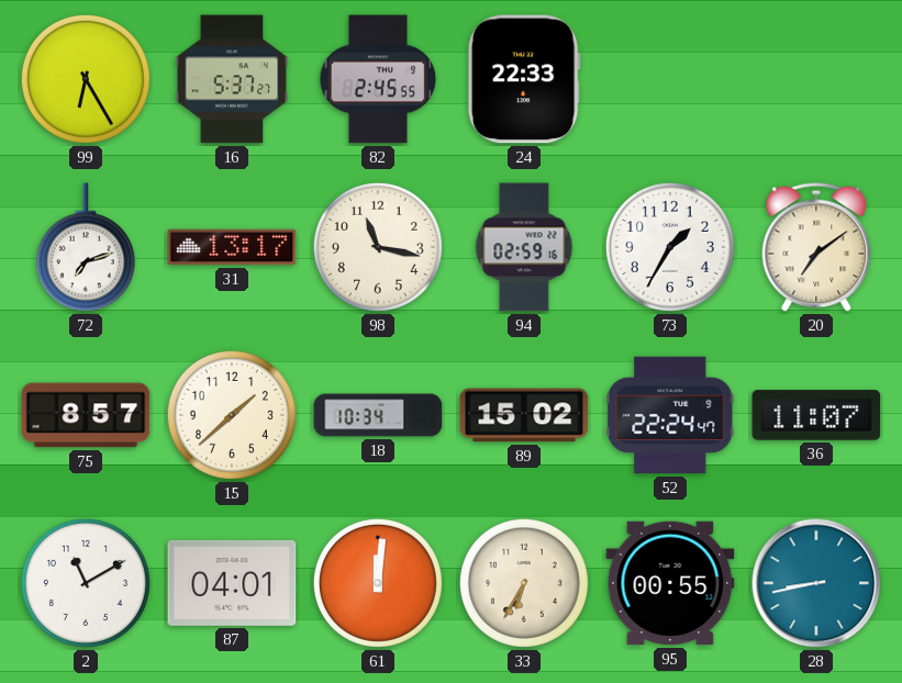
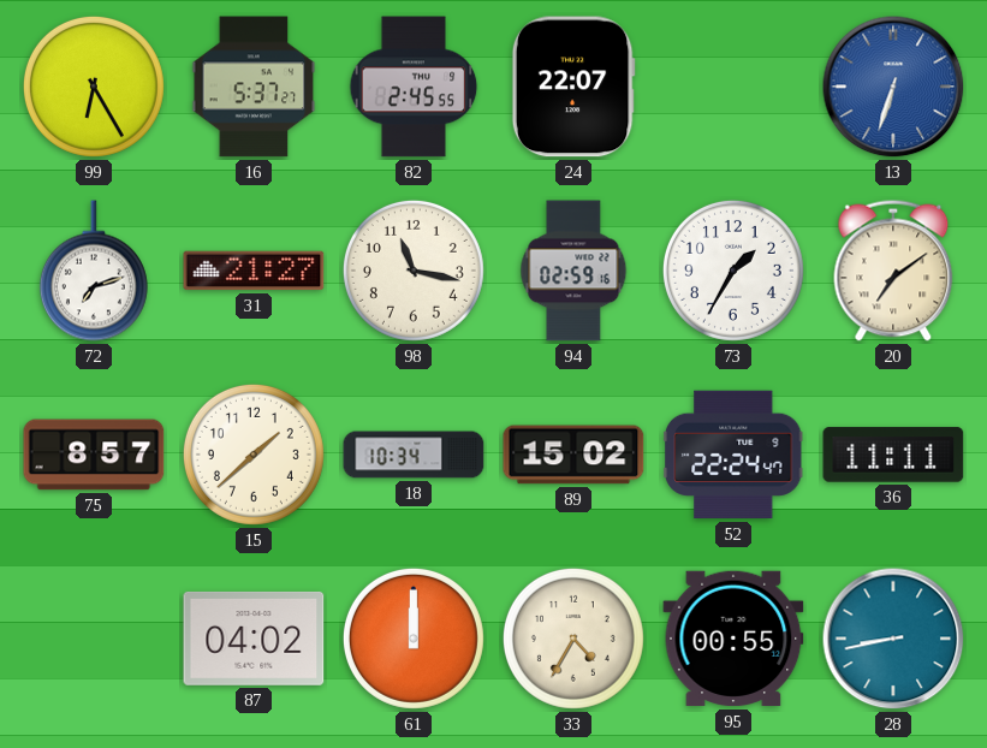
24: 22:33 -> 22:07 (573, 87)
13: none -> 6:33 (893, 87)
31: 13:17 -> 21:27 (254, 271)
36: 11:07 -> 11:11 (893, 455)
2: 11:10 -> none (86, 583)
87: 04:01 -> 04:02 (254, 639)
61: 12:01 -> 12:00 (414, 639)
33: 6:35 -> 4:35 (573, 639)
